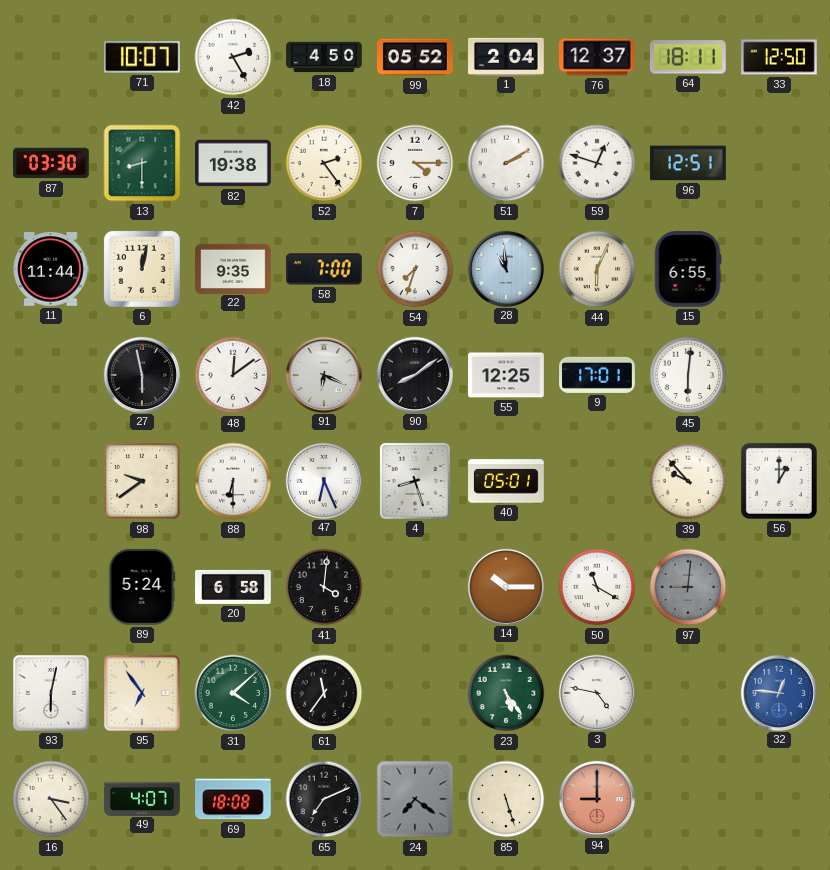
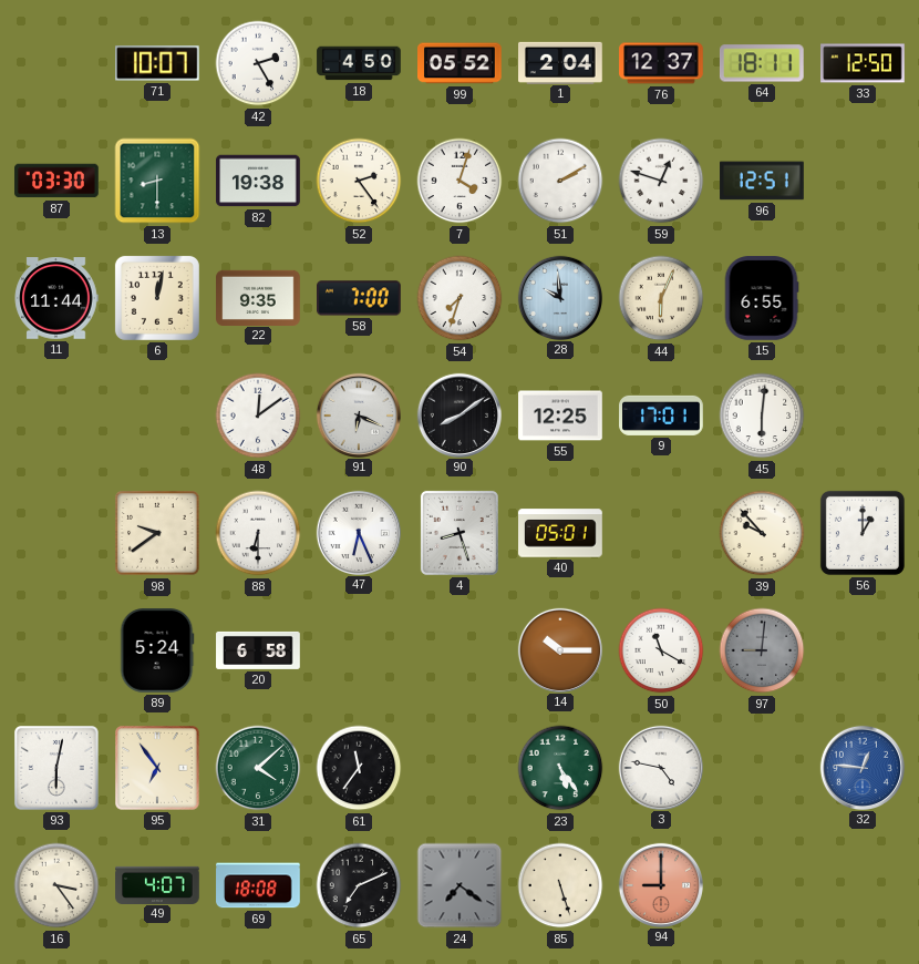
7: 4:15 -> 4:03 (460, 181)
28: 10:59 -> 9:59 (559, 297)
27: 5:58 -> none (141, 374)
41: 4:01 -> none (324, 587)
